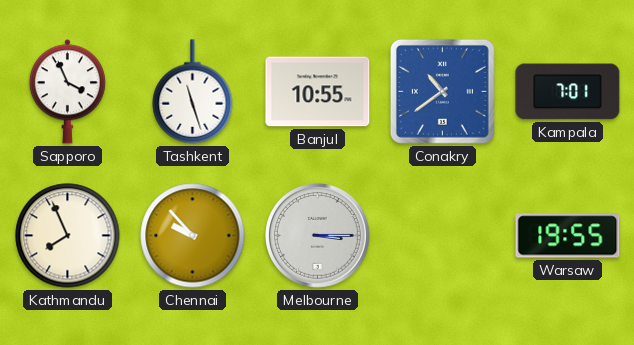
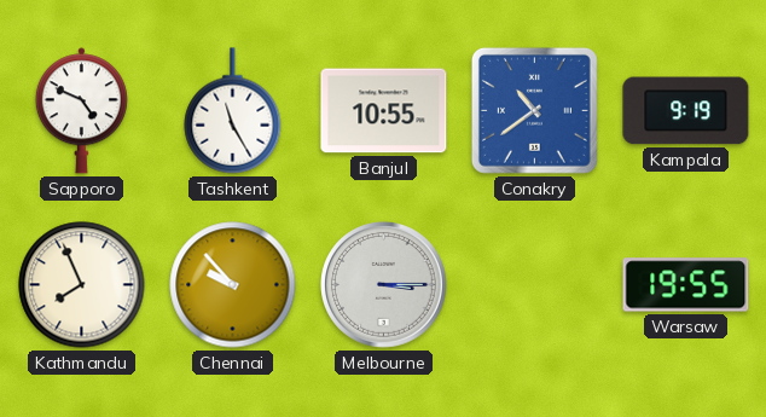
Sapporo: 3:56 -> 4:49 (81, 111)
Tashkent: 11:27 -> 11:25 (233, 111)
Kampala: 7:01 -> 9:19 (686, 111)
